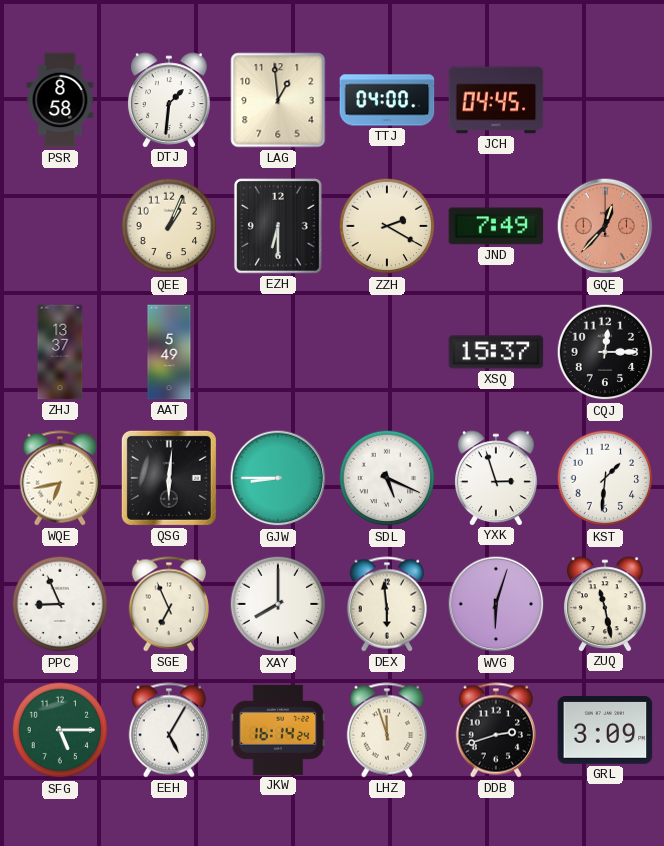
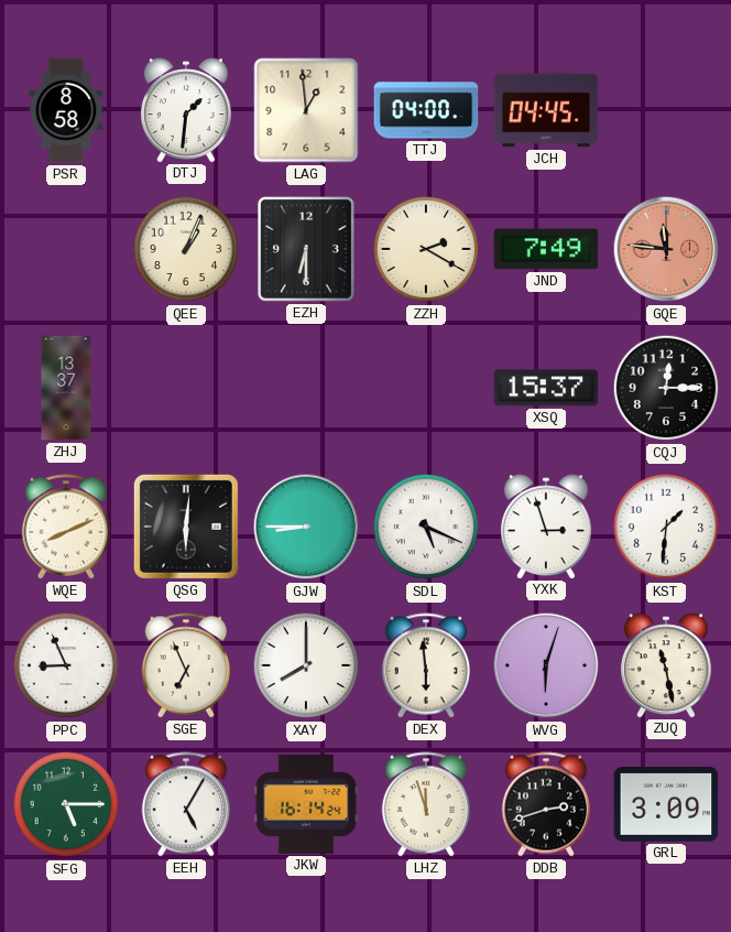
GQE: 12:37 -> 11:46 (666, 249)
AAT: 5:49 -> none (169, 352)
WQE: 6:43 -> 8:11 (65, 527)
